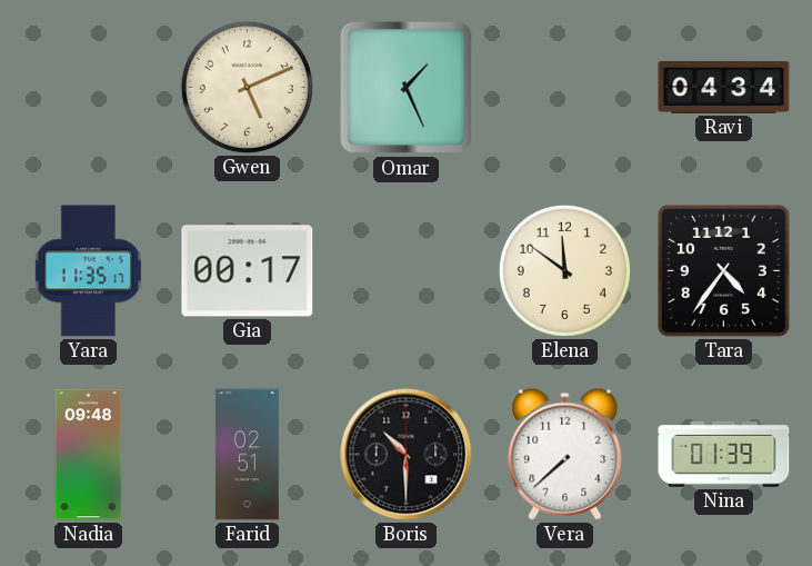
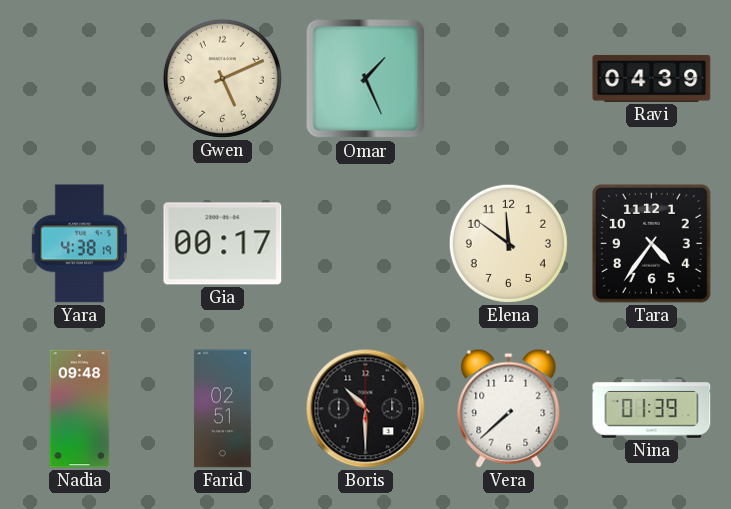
Ravi: 04:34 -> 04:39 (652, 78)
Yara: 11:35 -> 4:38 (79, 244)
